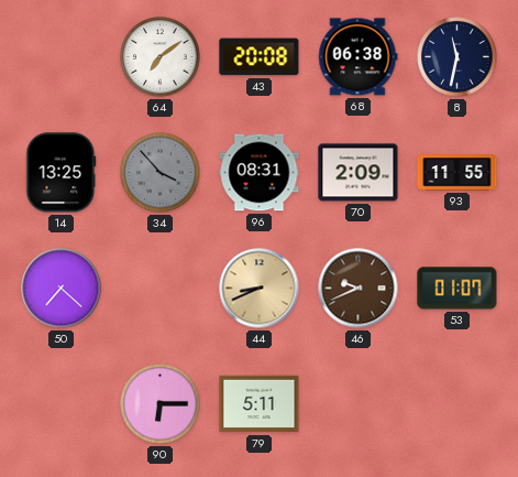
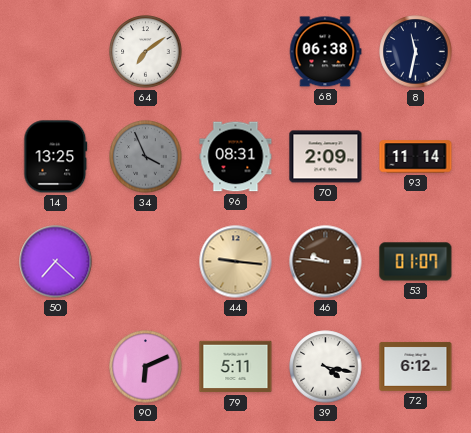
43: 20:08 -> none (260, 57)
34: 3:53 -> 3:56 (146, 157)
93: 11:55 -> 11:14 (416, 157)
44: 8:41 -> 9:16 (236, 262)
46: 9:41 -> 9:46 (326, 262)
90: 6:15 -> 6:11 (146, 367)
39: none -> 4:17 (326, 367)
72: none -> 6:12 (416, 367)
